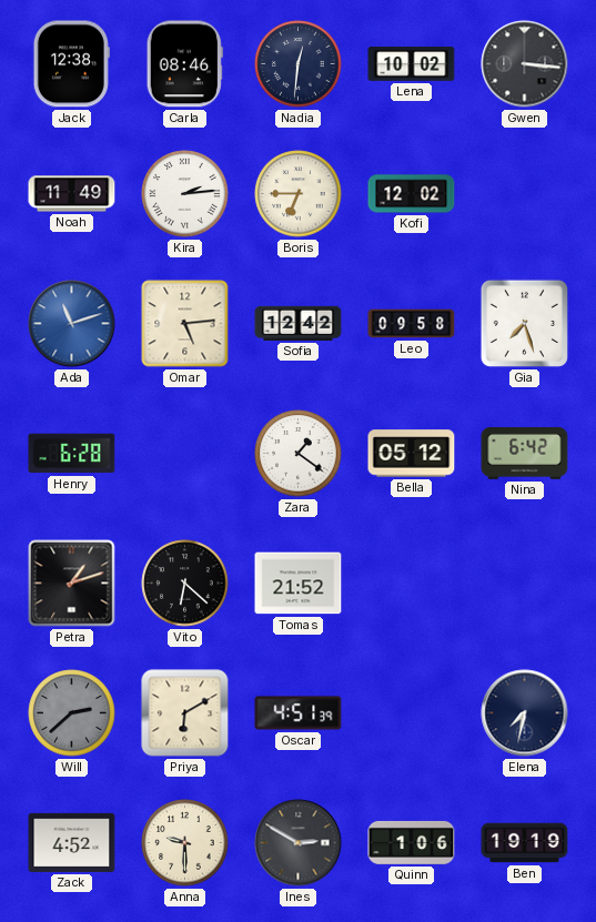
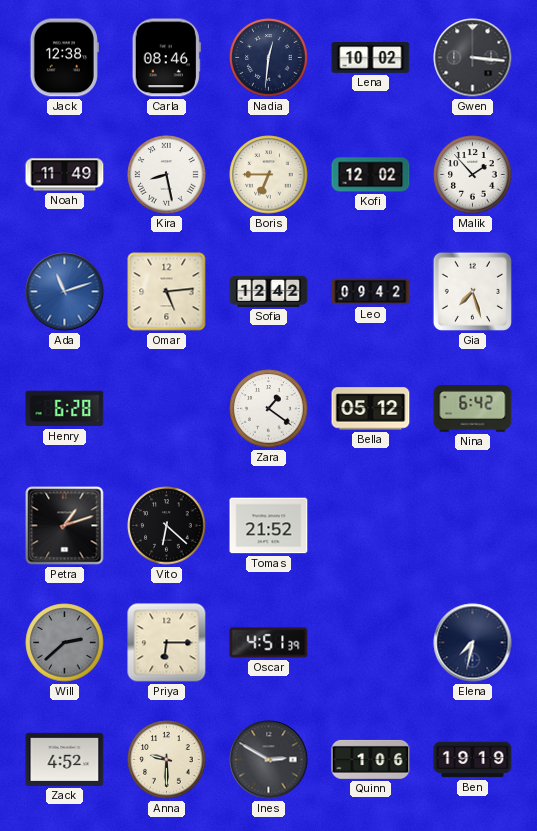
Kira: 2:14 -> 8:28 (167, 175)
Malik: none -> 1:53 (473, 175)
Leo: 09:58 -> 09:42 (371, 292)
Priya: 6:10 -> 6:15 (167, 643)
